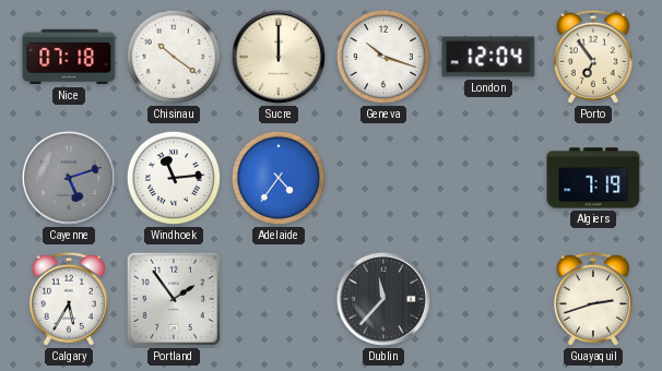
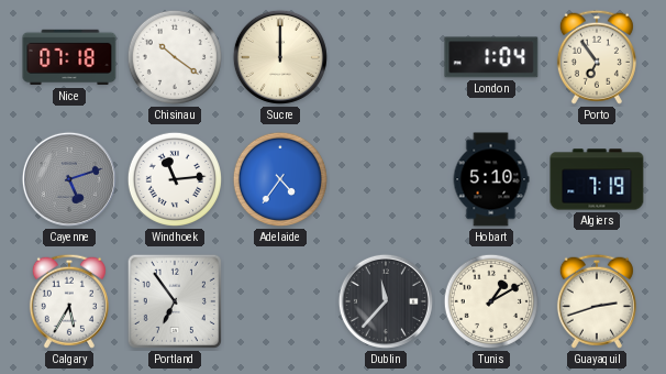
Geneva: 10:18 -> none (383, 57)
London: 12:04 -> 1:04 (491, 57)
Hobart: none -> 5:10 (491, 179)
Portland: 1:54 -> 6:54 (175, 301)
Tunis: none -> 1:10 (491, 301)
